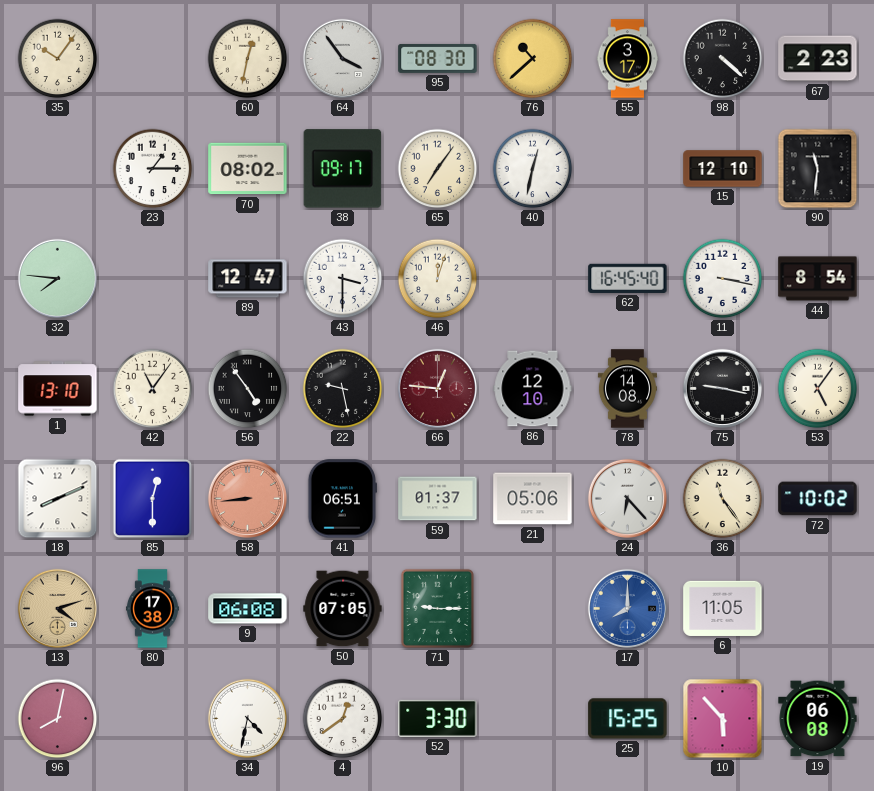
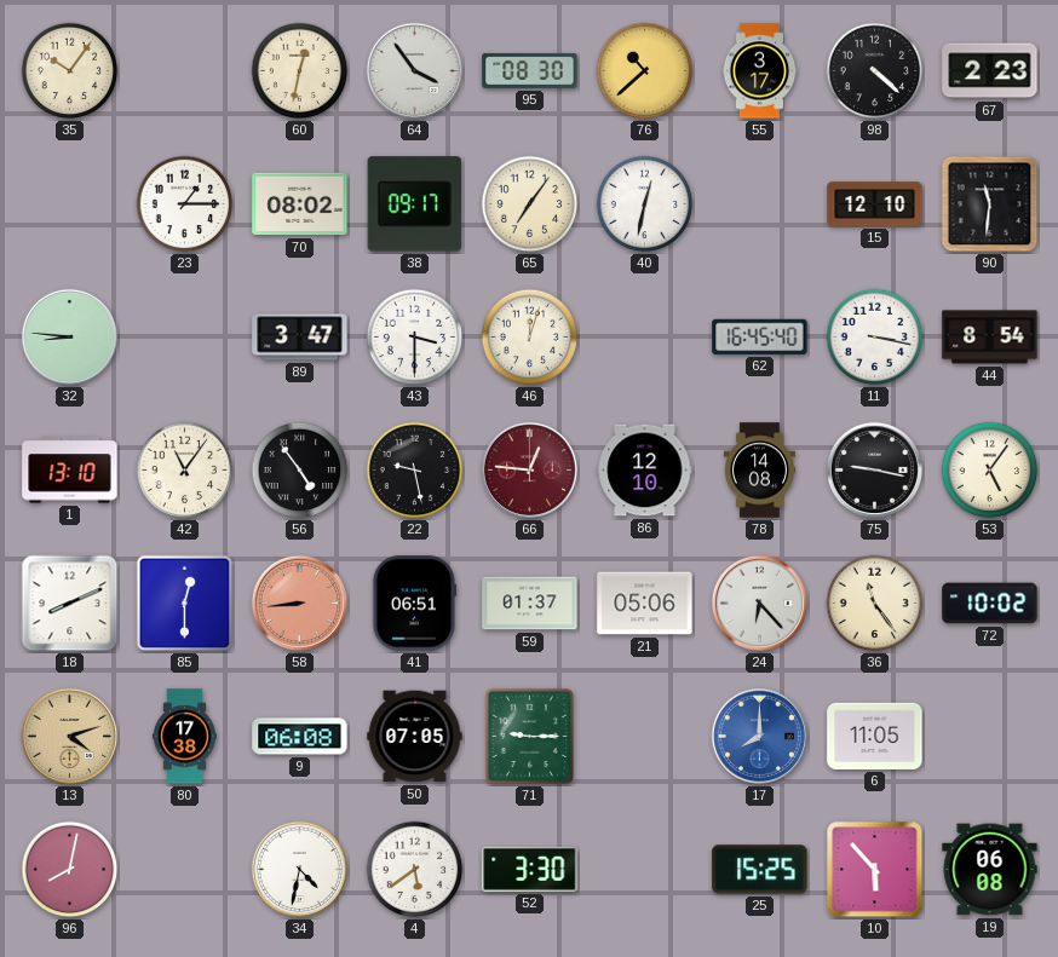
32: 7:46 -> 8:46 (69, 336)
89: 12:47 -> 3:47 (300, 338)
4: 12:39 -> 5:39 (415, 870)
